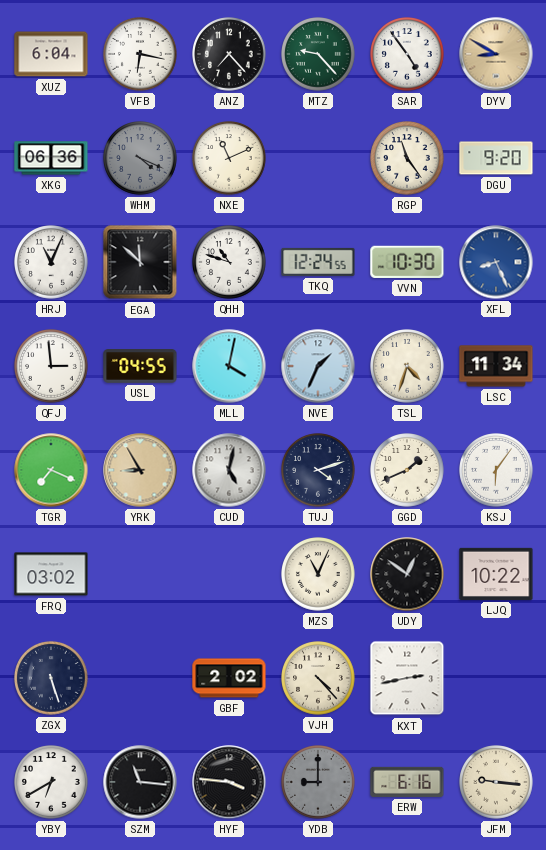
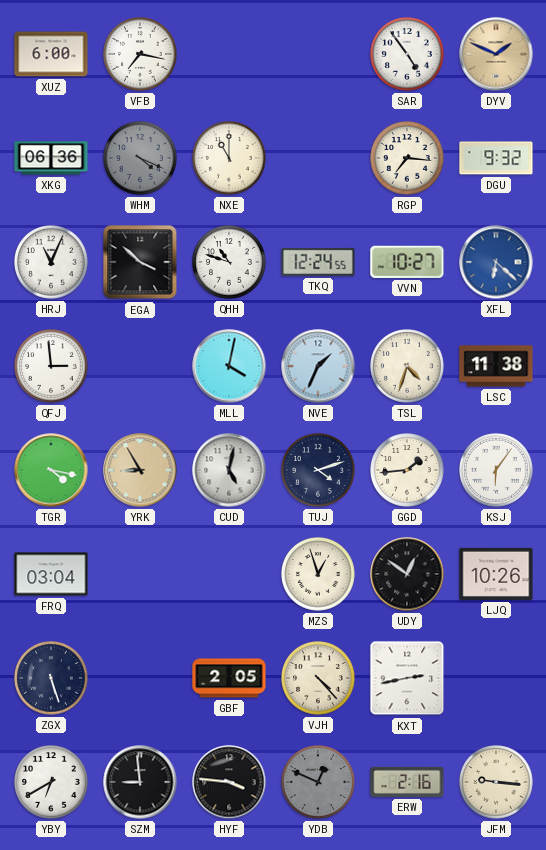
XUZ: 6:04 -> 6:00 (51, 54)
VFB: 6:17 -> 7:17 (140, 54)
ANZ: 7:23 -> none (229, 54)
MTZ: 9:23 -> none (318, 54)
DYV: 8:50 -> 1:49 (496, 54)
NXE: 11:11 -> 11:00 (229, 158)
RGP: 11:24 -> 7:16 (407, 158)
DGU: 9:20 -> 9:32 (496, 158)
EGA: 11:52 -> 3:52 (140, 262)
VVN: 10:30 -> 10:27 (407, 262)
XFL: 8:26 -> 6:22 (496, 262)
USL: 04:55 -> none (140, 366)
LSC: 11:34 -> 11:38 (496, 366)
TGR: 7:19 -> 4:17 (51, 470)
GGD: 1:41 -> 1:44 (407, 470)
FRQ: 03:02 -> 03:04 (51, 574)
MZS: 11:04 -> 12:57 (318, 574)
LJQ: 10:22 -> 10:26 (496, 574)
GBF: 2:02 -> 2:05 (229, 678)
SZM: 11:16 -> 8:59 (140, 782)
YDB: 9:00 -> 12:49 (318, 782)
ERW: 6:16 -> 2:16 (407, 782)
